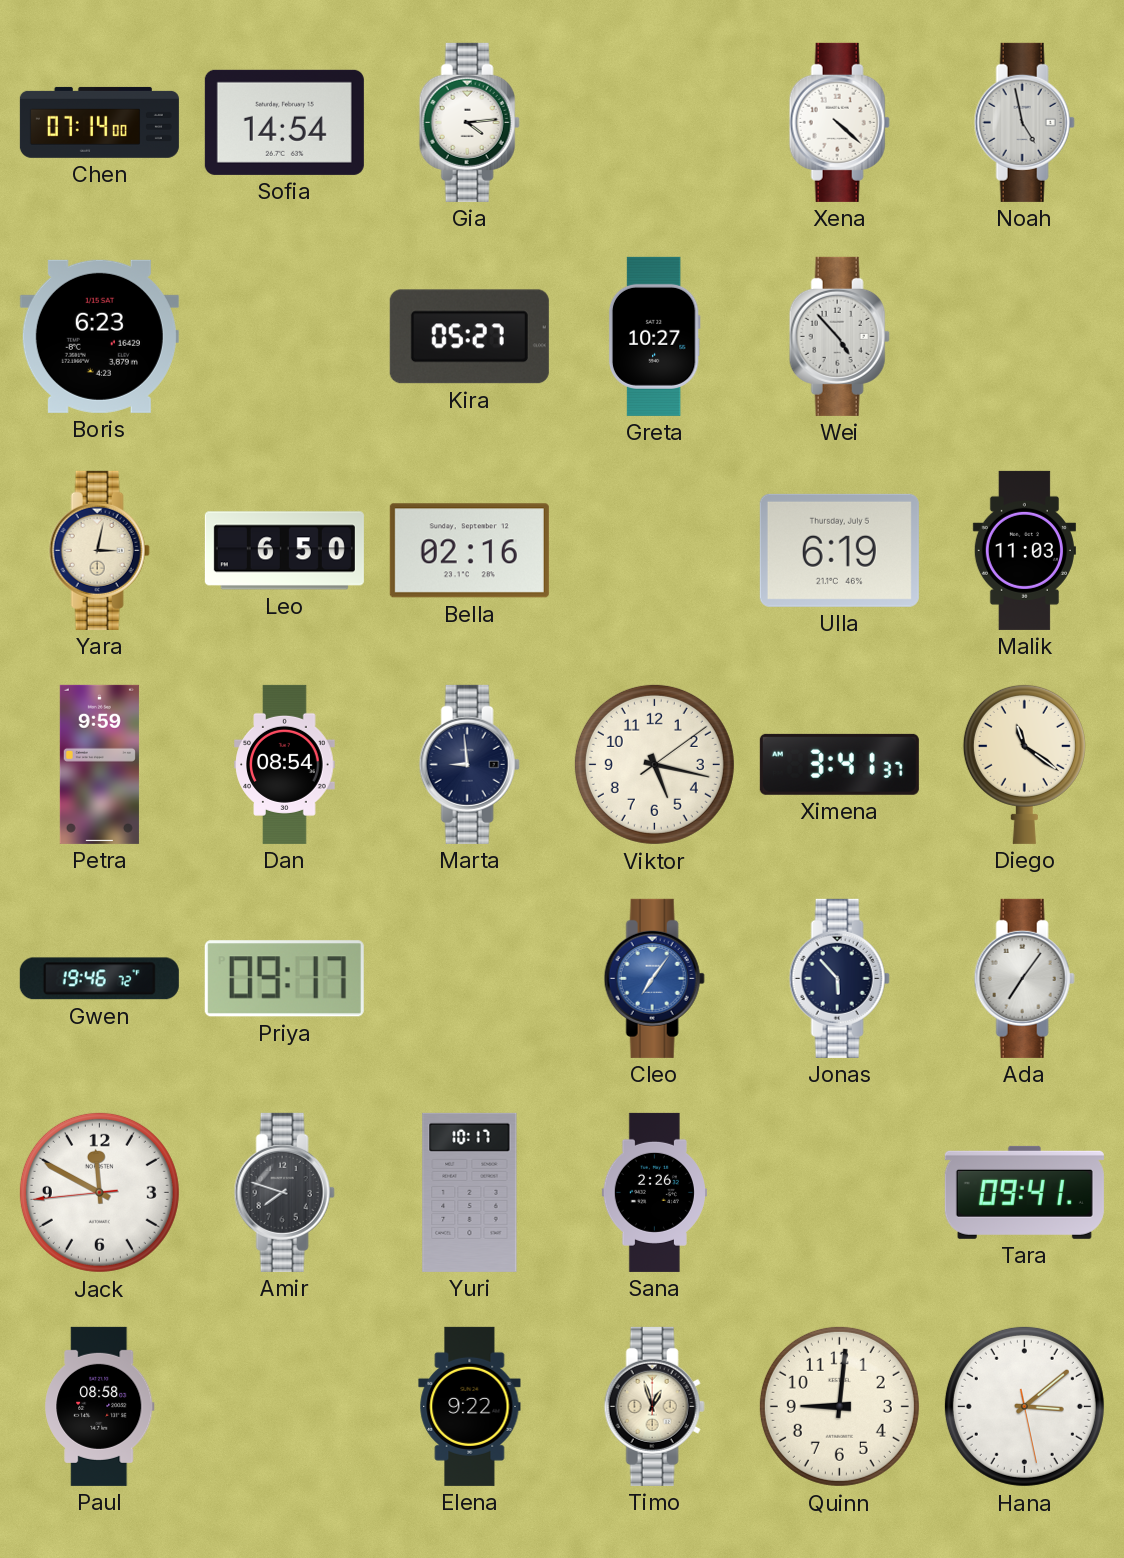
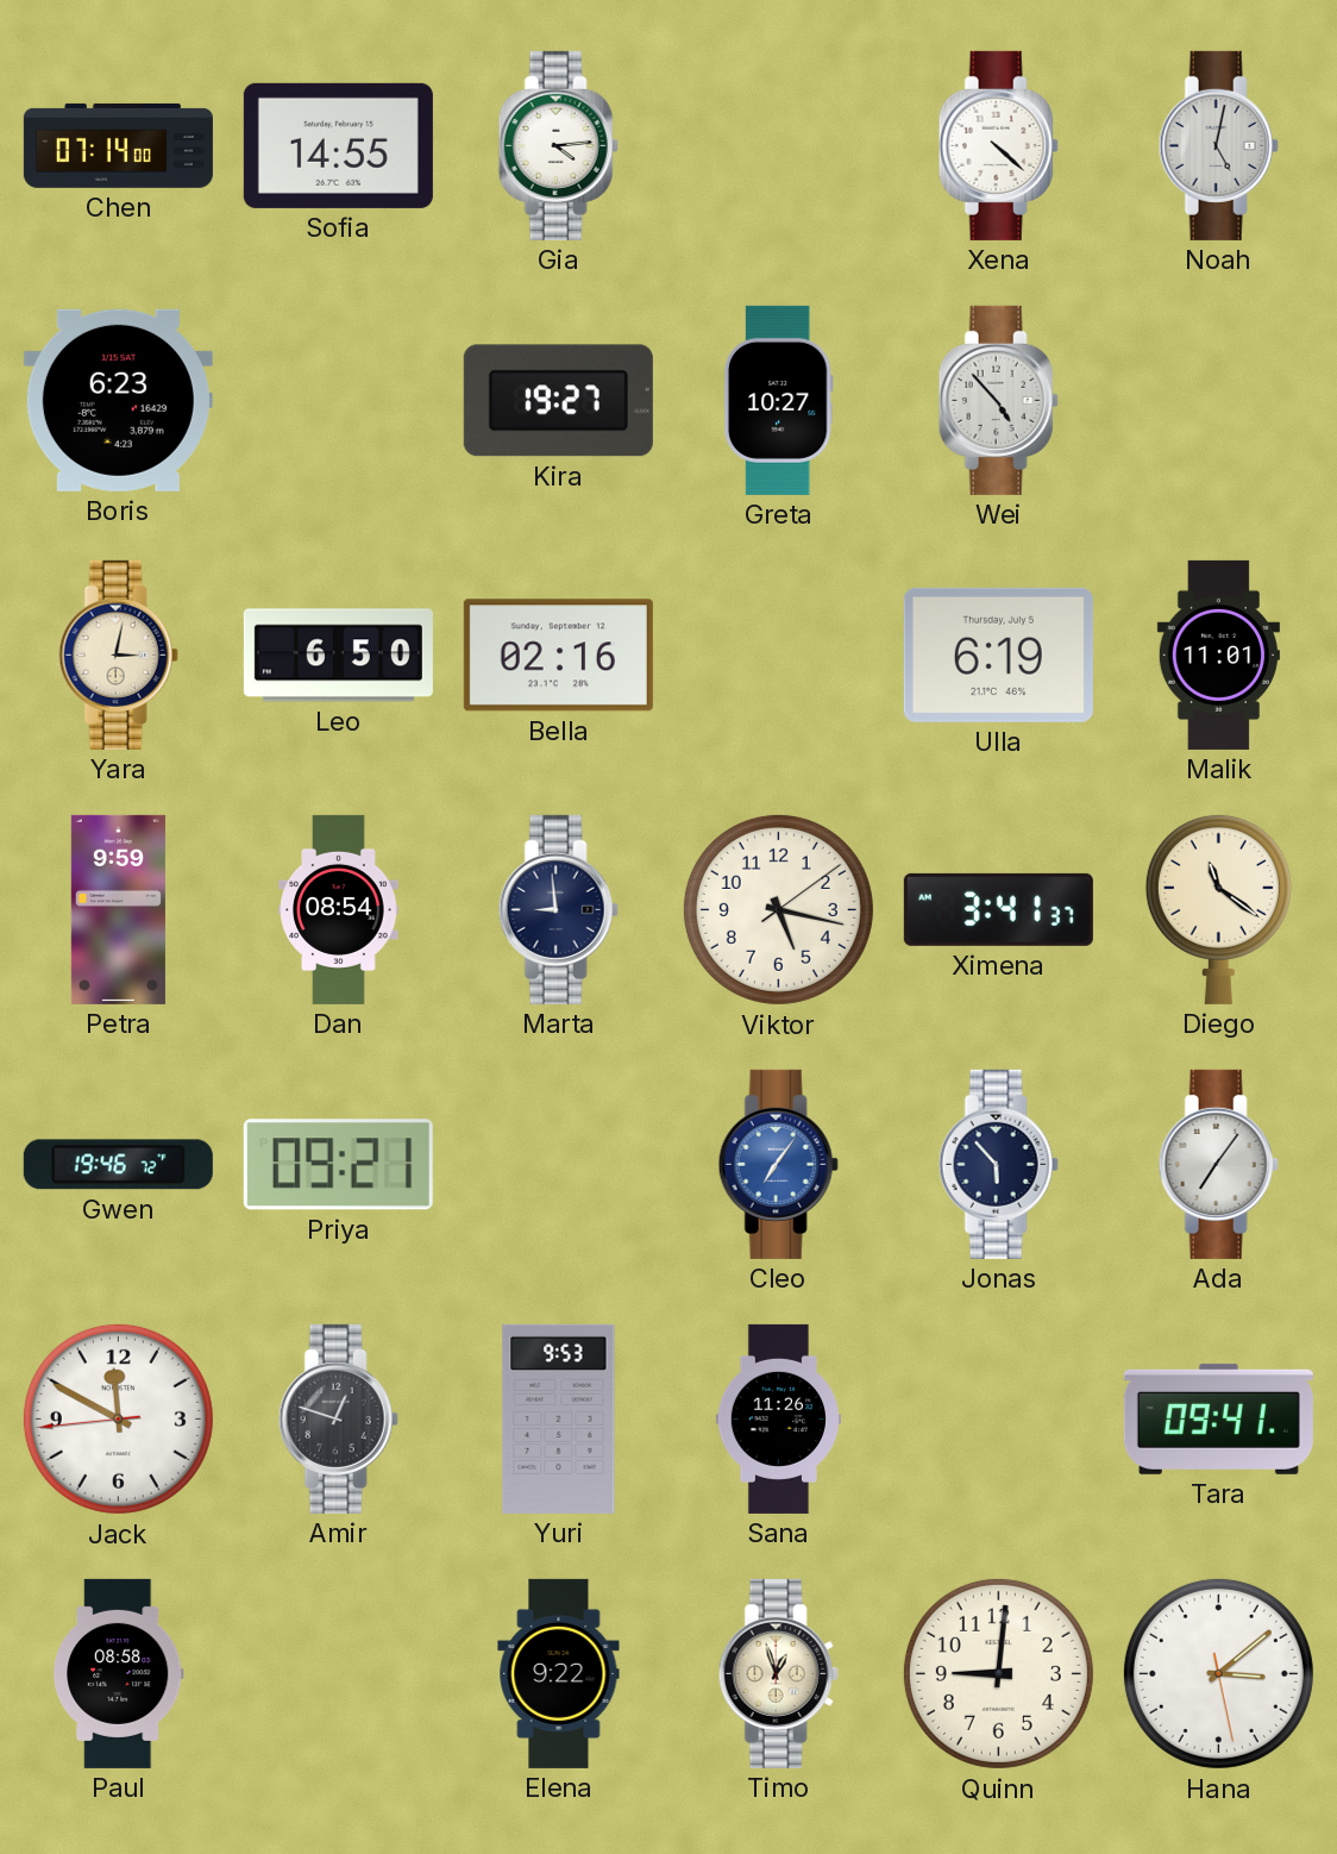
Sofia: 14:54 -> 14:55 (338, 145)
Noah: 4:58 -> 5:02 (1218, 145)
Kira: 05:27 -> 19:27 (558, 401)
Malik: 11:03 -> 11:01 (1218, 654)
Priya: 09:17 -> 09:21 (338, 1165)
Amir: 7:48 -> 12:48 (338, 1418)
Yuri: 10:17 -> 9:53 (559, 1418)
Sana: 2:26 -> 11:26 (778, 1418)
